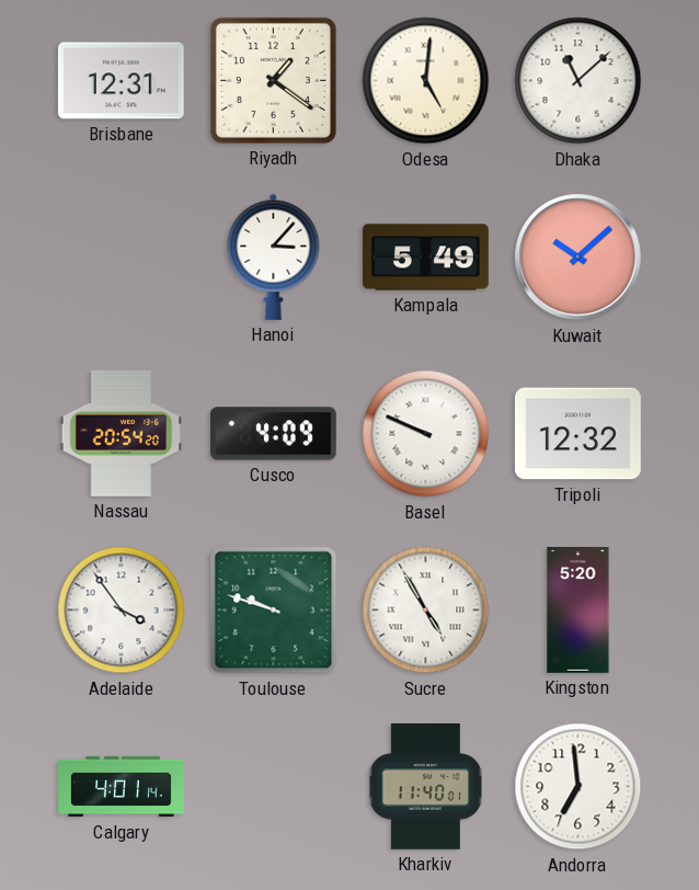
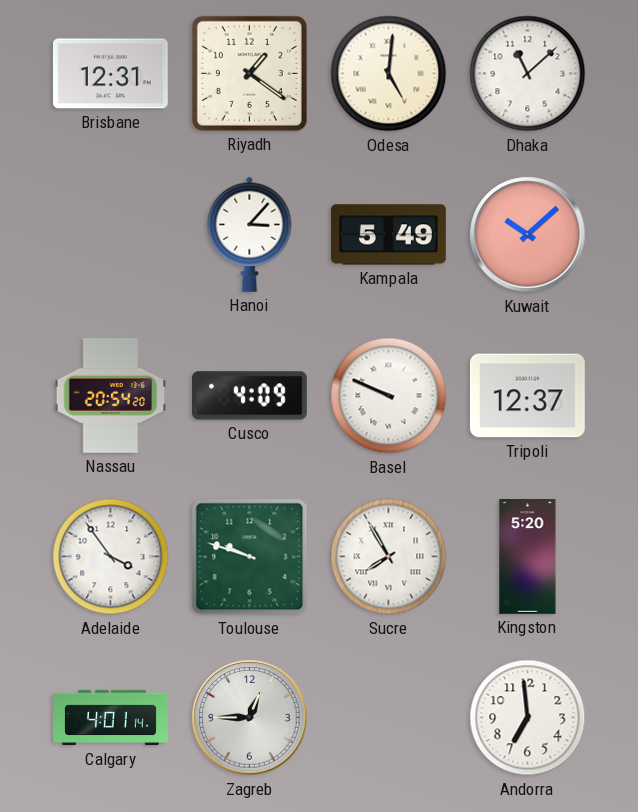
Tripoli: 12:32 -> 12:37 (527, 396)
Sucre: 4:55 -> 7:55 (389, 557)
Zagreb: none -> 12:45 (250, 718)
Kharkiv: 11:40 -> none (425, 787)
